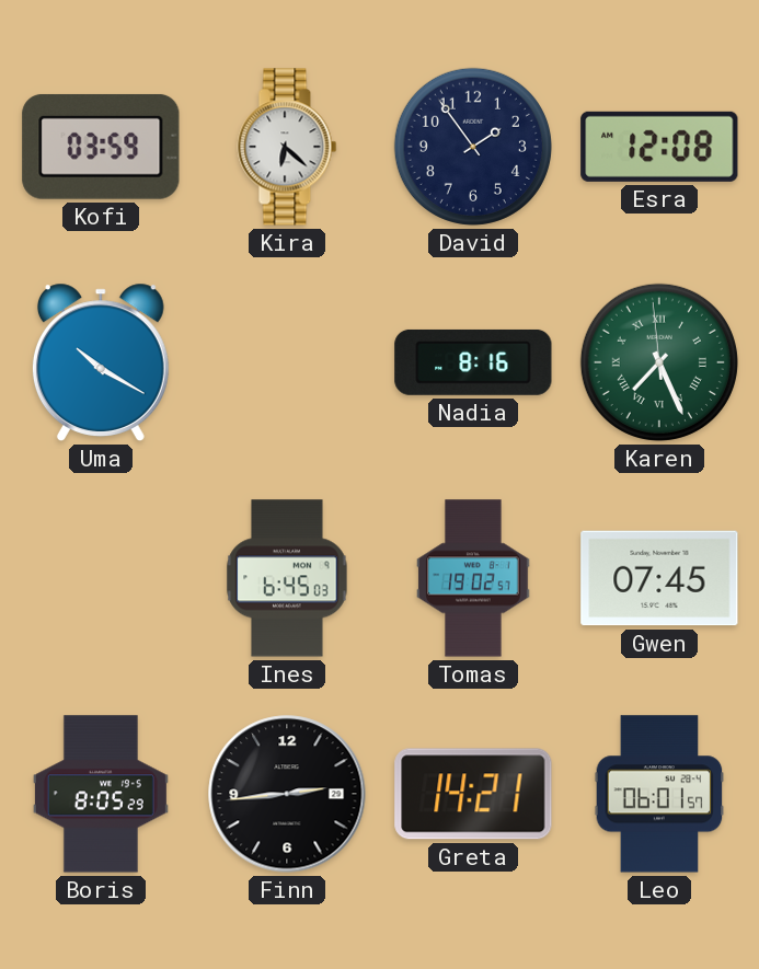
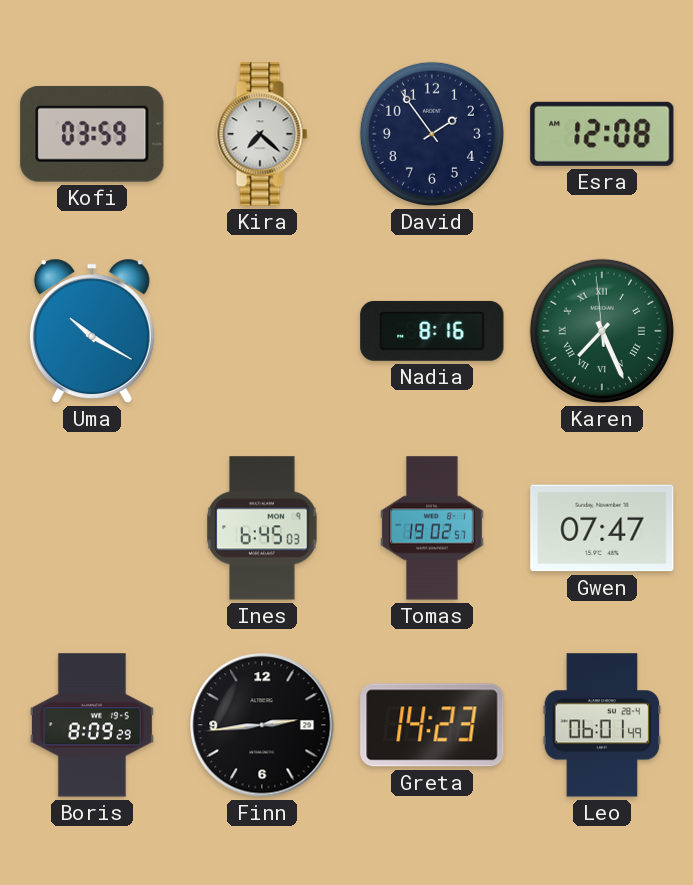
Kira: 6:22 -> 7:22 (262, 134)
Gwen: 07:45 -> 07:47 (602, 528)
Boris: 8:05 -> 8:09 (92, 725)
Greta: 14:21 -> 14:23 (432, 725)
Leo: 06:01:57 -> 06:01:49 (602, 725)
